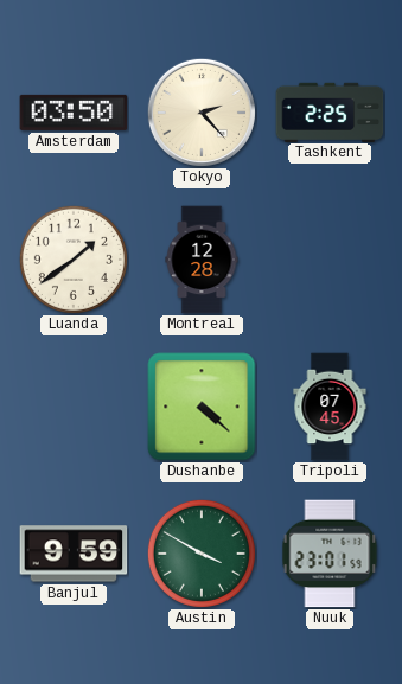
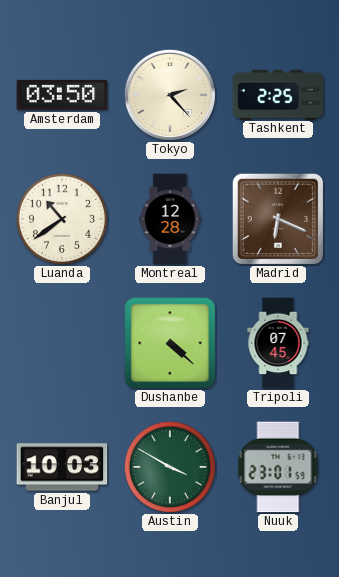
Luanda: 1:39 -> 10:39 (62, 219)
Madrid: none -> 6:19 (278, 219)
Banjul: 9:59 -> 10:03 (62, 467)
